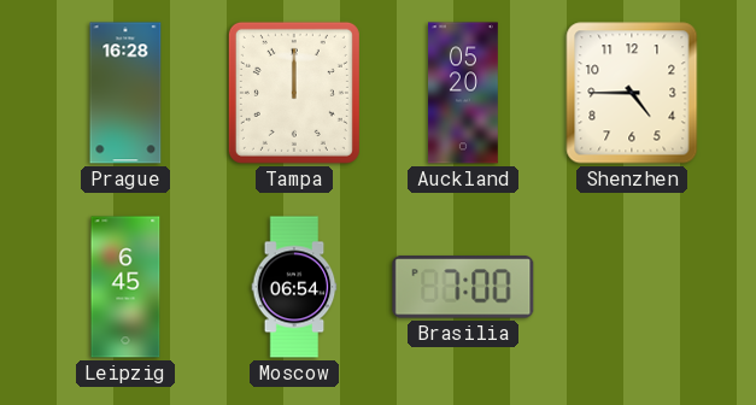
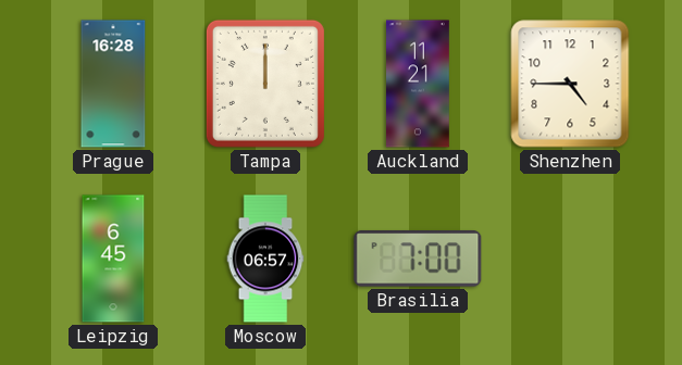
Auckland: 05:20 -> 11:21 (419, 84)
Moscow: 06:54 -> 06:57 (265, 259)
